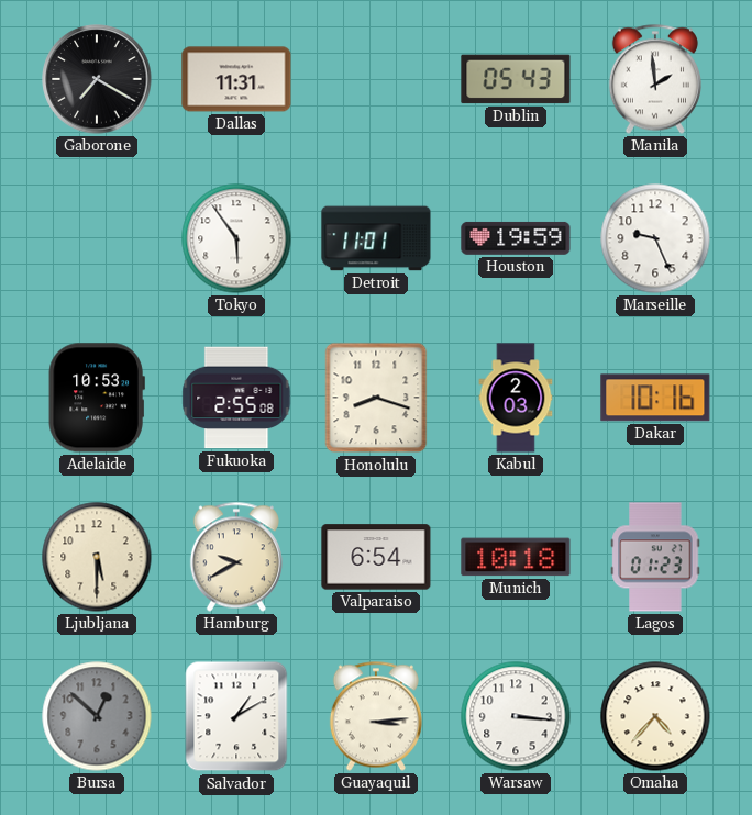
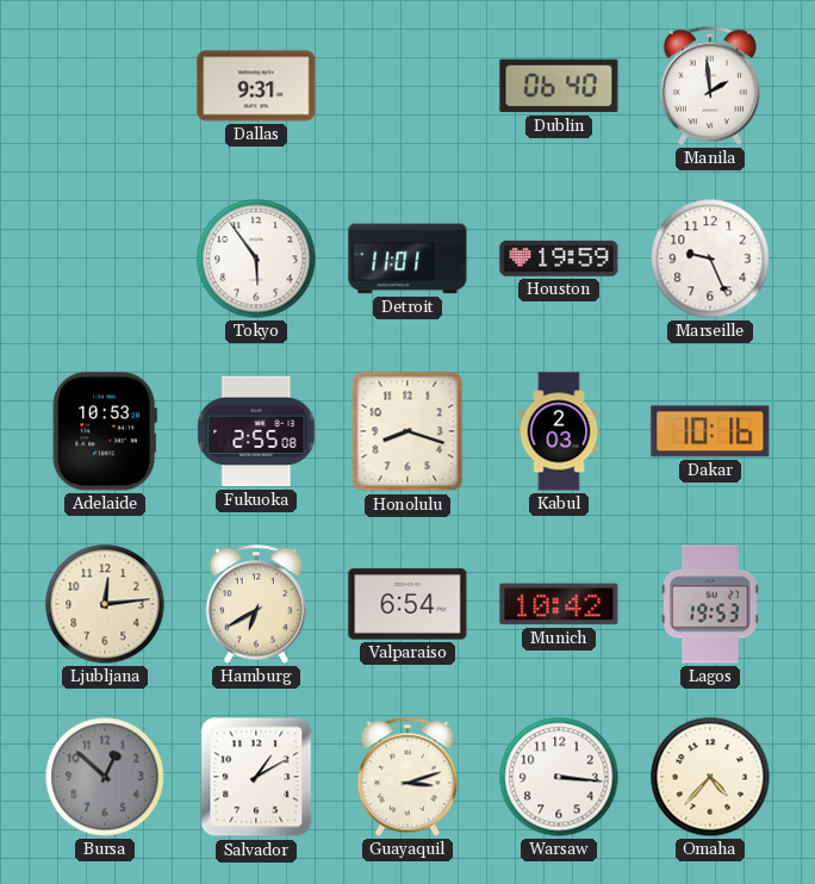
Gaborone: 7:20 -> none (97, 79)
Dallas: 11:31 -> 9:31 (256, 86)
Dublin: 05:43 -> 06:40 (559, 86)
Ljubljana: 5:30 -> 12:14 (105, 604)
Hamburg: 9:40 -> 6:40 (256, 604)
Munich: 10:18 -> 10:42 (559, 604)
Lagos: 01:23 -> 19:53 (710, 604)
Guayaquil: 3:14 -> 3:12 (407, 777)
